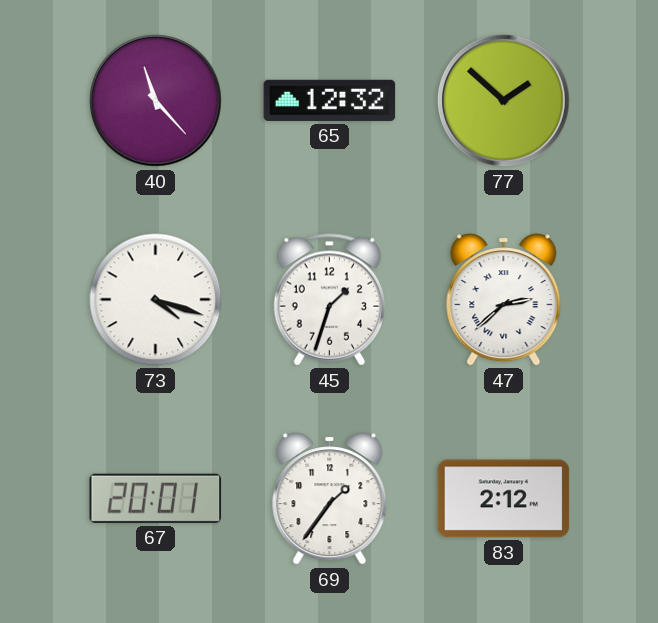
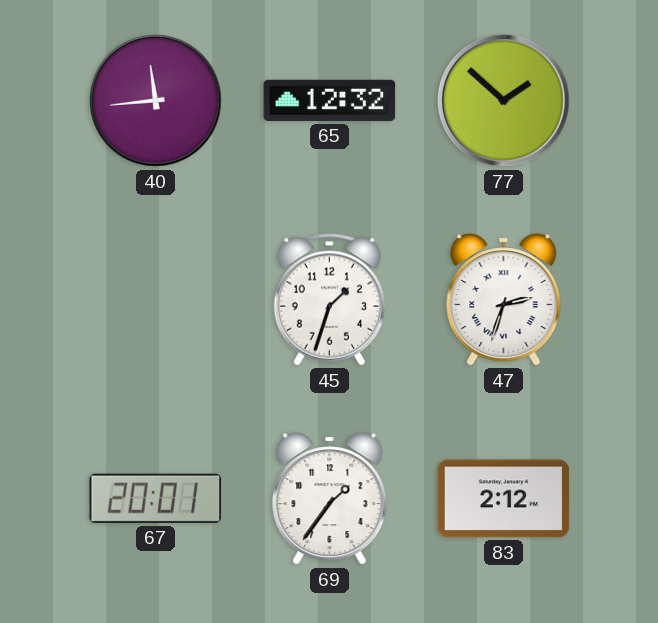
40: 11:23 -> 11:44 (156, 101)
73: 4:18 -> none (156, 300)
47: 2:38 -> 2:33 (504, 300)
